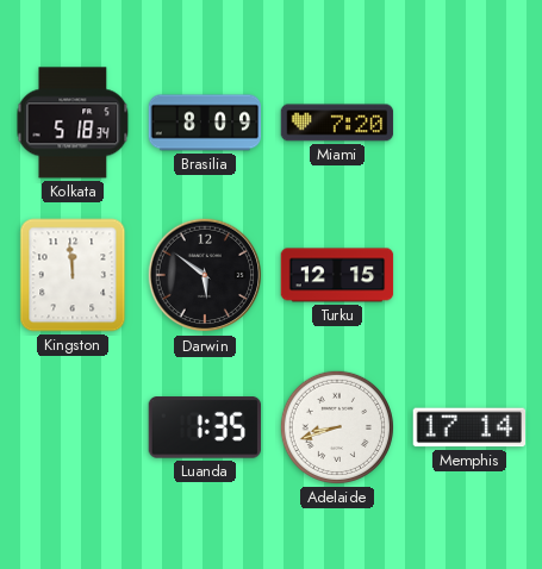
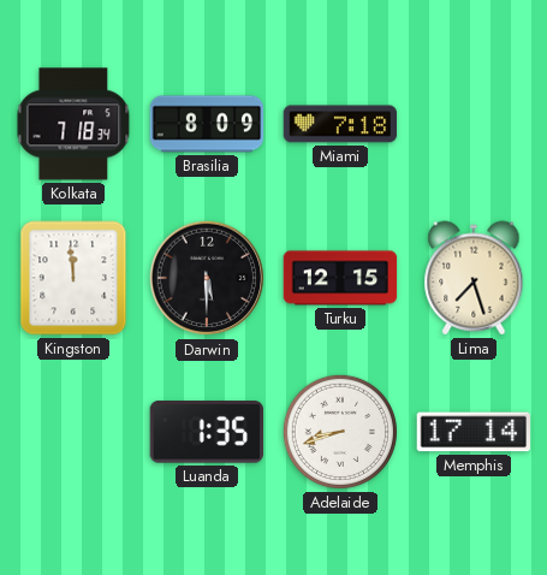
Kolkata: 5:18 -> 7:18 (73, 124)
Miami: 7:20 -> 7:18 (340, 124)
Darwin: 5:51 -> 5:30 (207, 278)
Lima: none -> 7:27 (474, 278)
